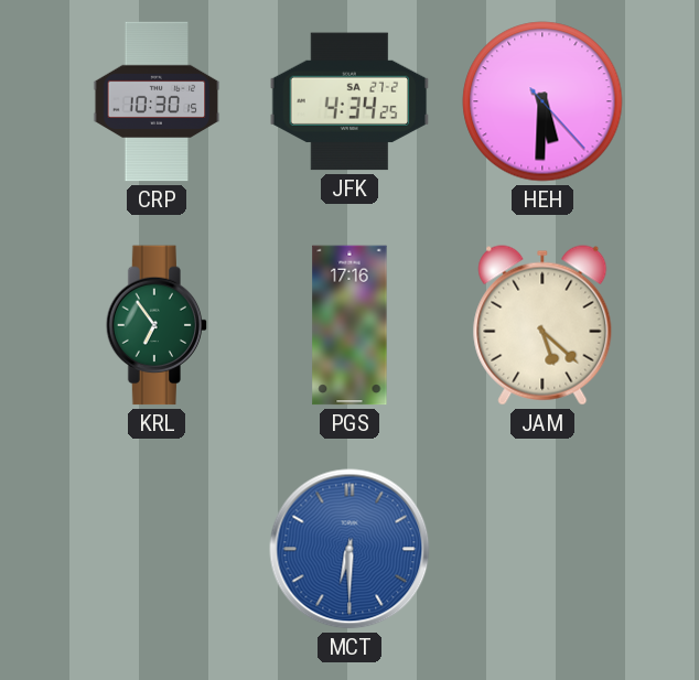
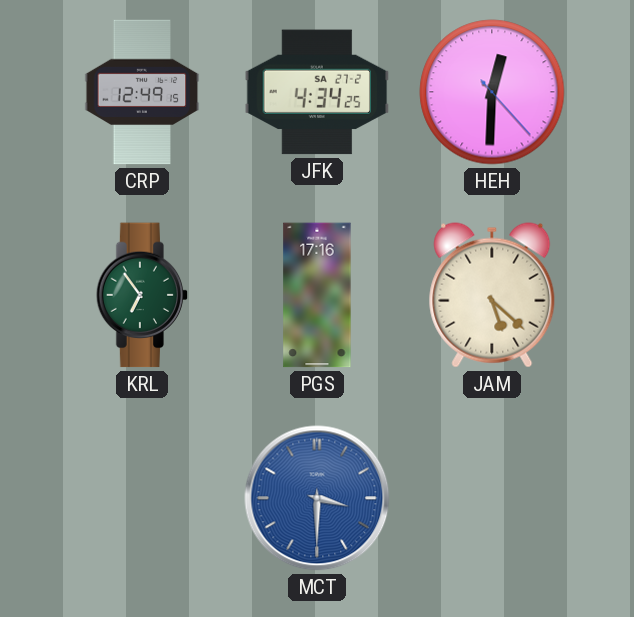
CRP: 10:30 -> 12:49 (142, 92)
HEH: 5:30 -> 12:30 (492, 92)
MCT: 6:30 -> 3:30 (317, 498)
